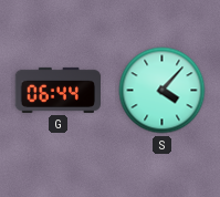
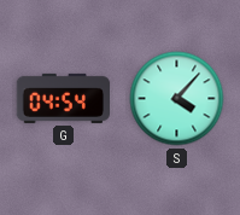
G: 06:44 -> 04:54 (63, 98)
